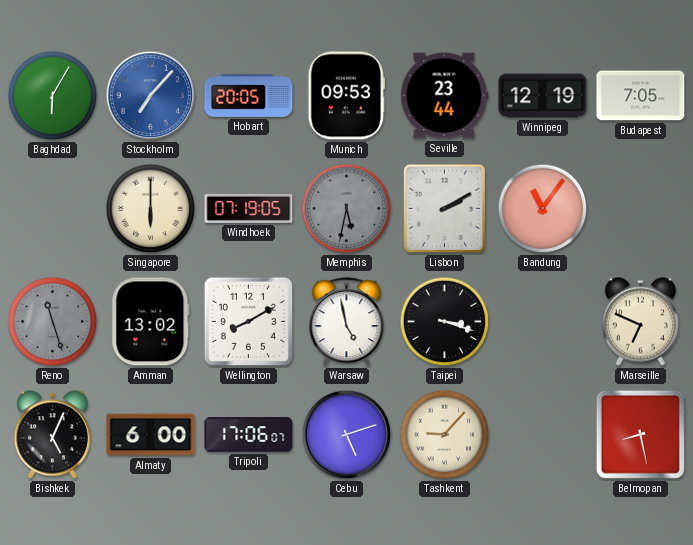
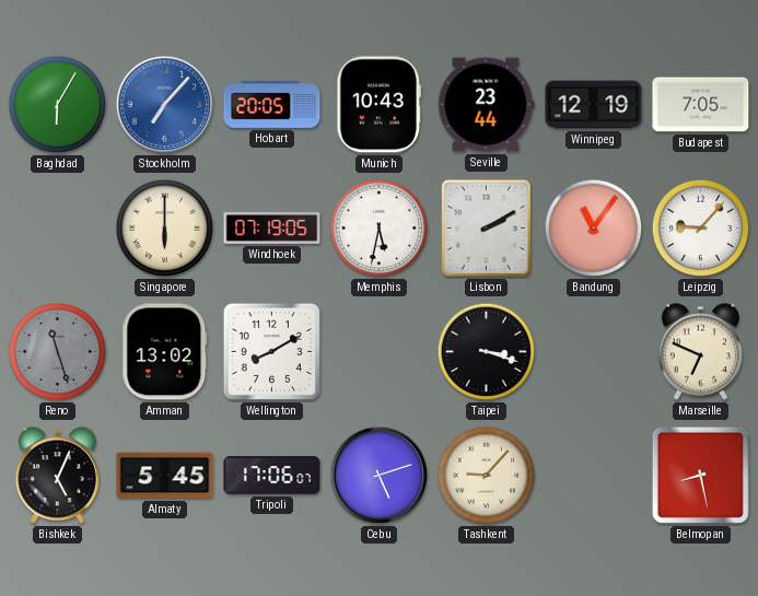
Munich: 09:53 -> 10:43 (380, 105)
Memphis dial: grey -> white (380, 229)
Leipzig: none -> 9:07 (701, 229)
Warsaw: 4:58 -> none (347, 322)
Almaty: 6:00 -> 5:45 (165, 476)
